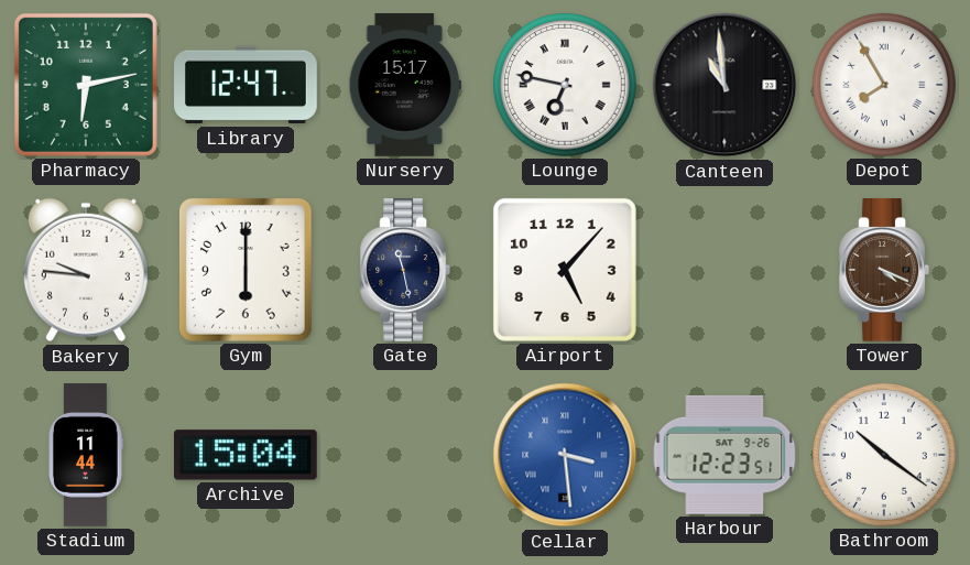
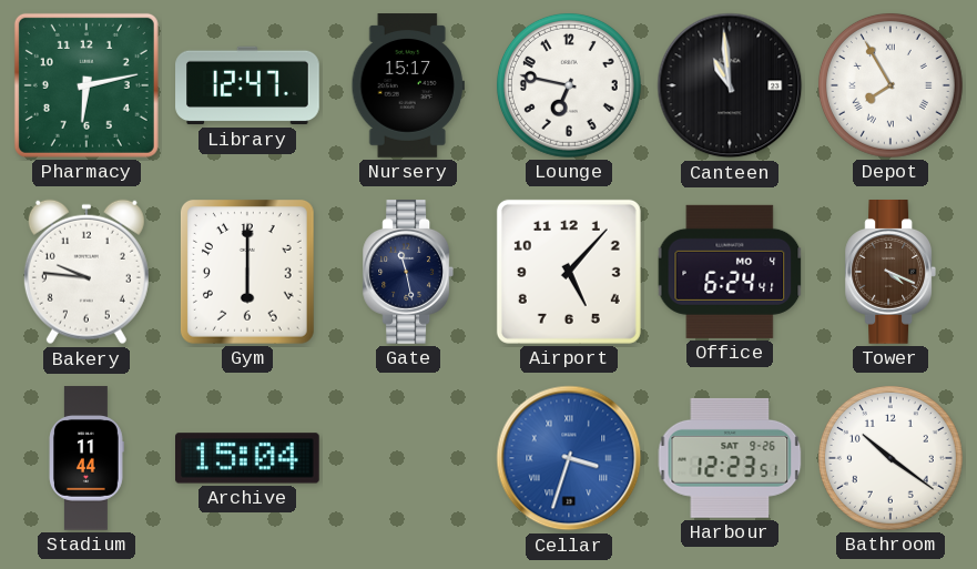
Lounge numerals: Roman -> Arabic (569, 85)
Office: none -> 6:24 (730, 272)
Cellar: 3:29 -> 3:33 (569, 458)
